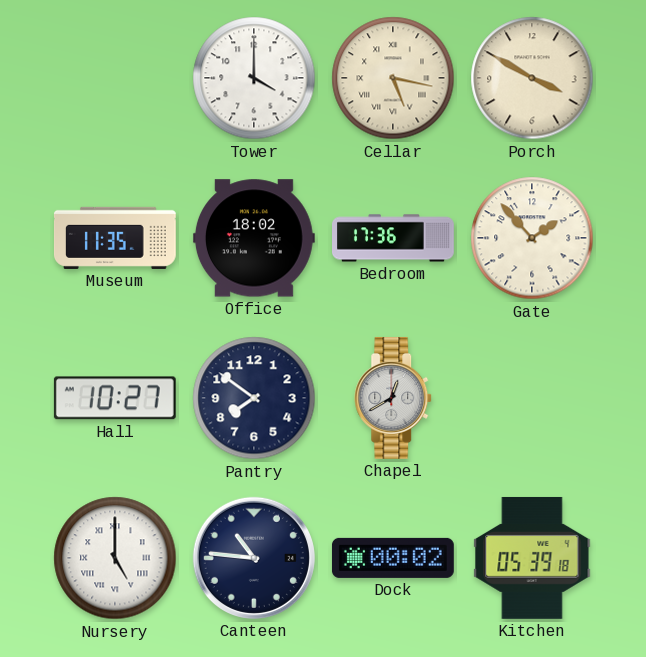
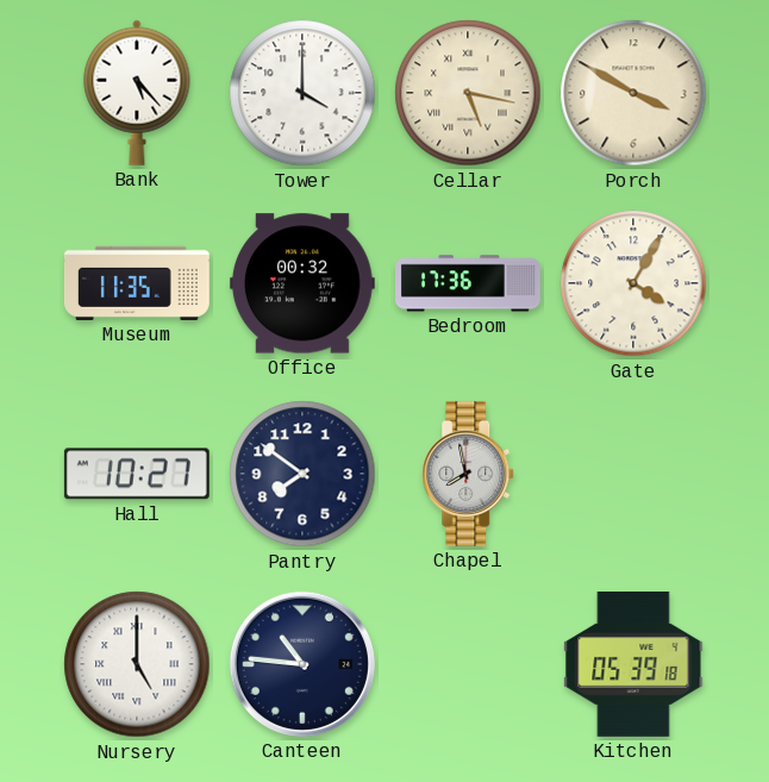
Bank: none -> 5:23 (137, 93)
Office: 18:02 -> 00:32 (302, 283)
Gate: 1:53 -> 4:05 (633, 283)
Chapel: 12:40 -> 7:58 (469, 474)
Dock: 00:02 -> none (393, 558)
